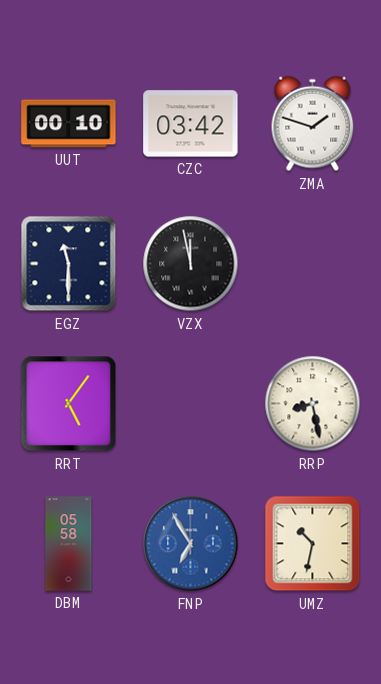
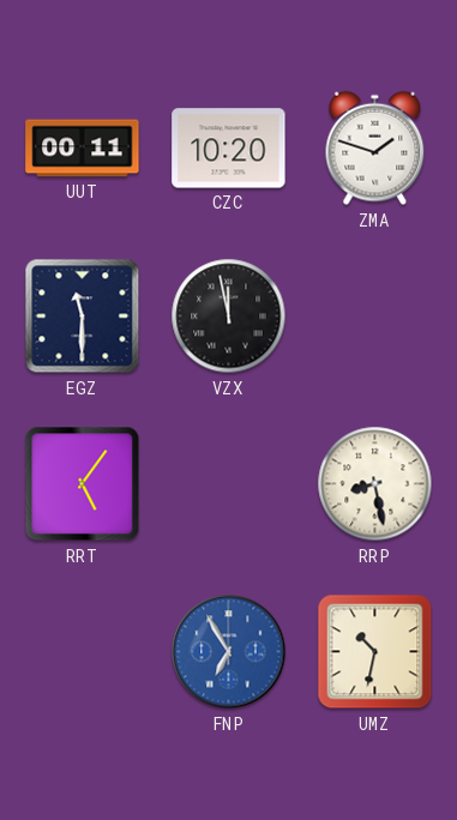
UUT: 00:10 -> 00:11 (83, 149)
CZC: 03:42 -> 10:20 (229, 149)
DBM: 05:58 -> none (69, 544)
